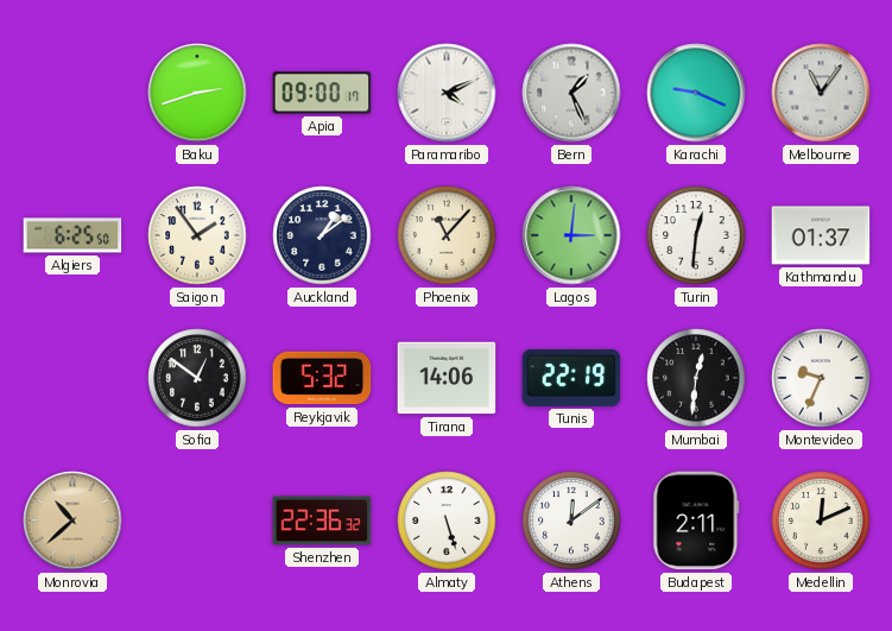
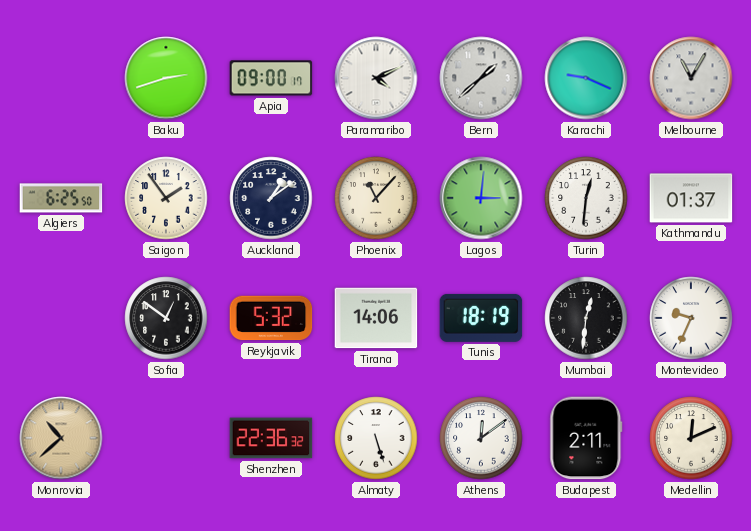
Bern: 1:26 -> 1:38 (481, 78)
Melbourne: 11:06 -> 11:05 (691, 78)
Tunis: 22:19 -> 18:19 (481, 318)
